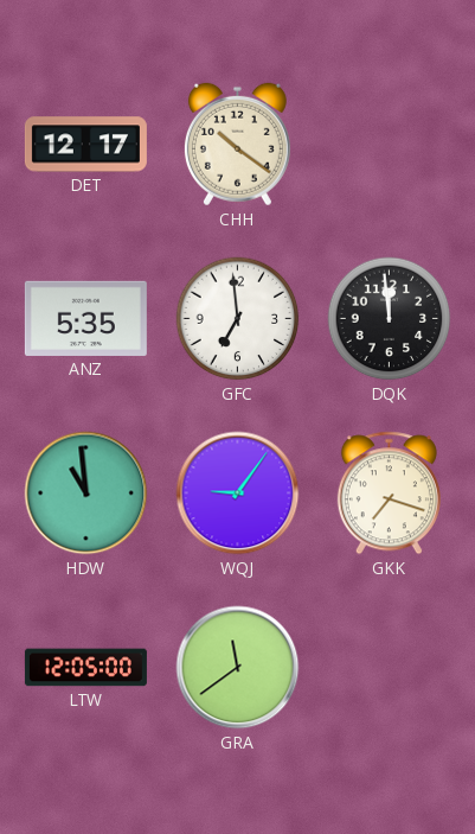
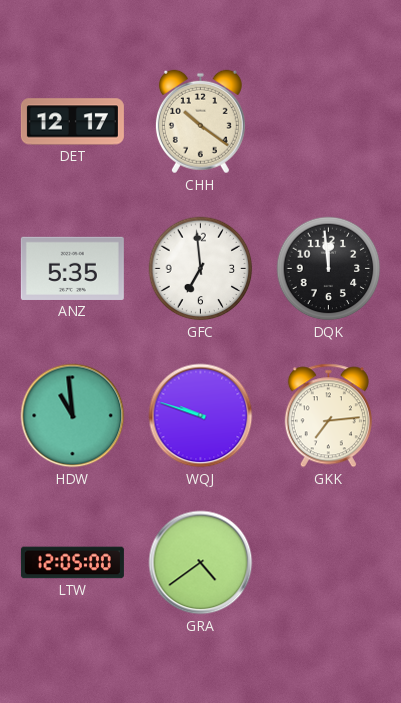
WQJ: 9:06 -> 9:48 (201, 416)
GKK: 7:18 -> 7:14 (328, 416)
GRA: 11:39 -> 4:39 (201, 563)
